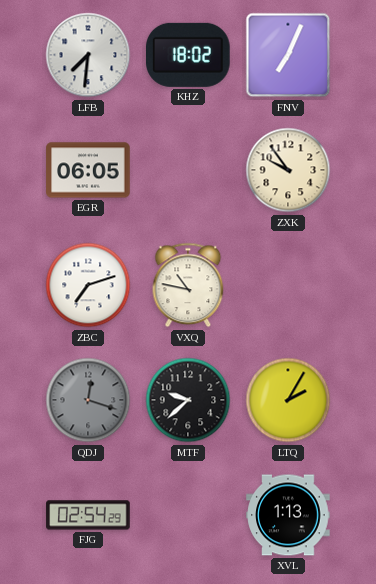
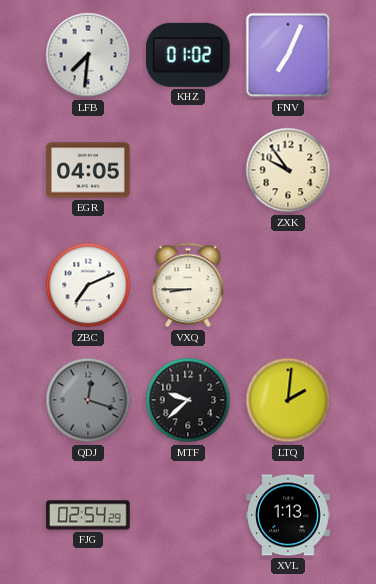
KHZ: 18:02 -> 01:02 (189, 55)
EGR: 06:05 -> 04:05 (88, 170)
ZBC: 7:12 -> 7:11 (88, 285)
VXQ: 10:47 -> 8:45 (188, 285)
LTQ: 2:05 -> 2:01 (288, 400)
